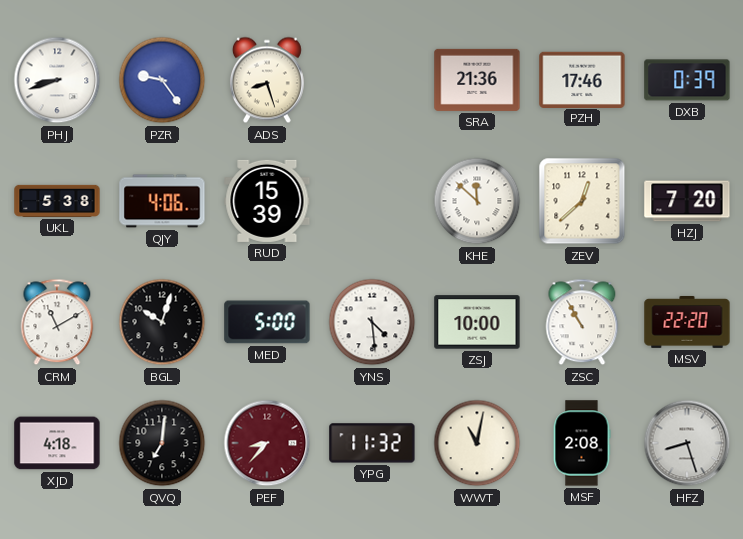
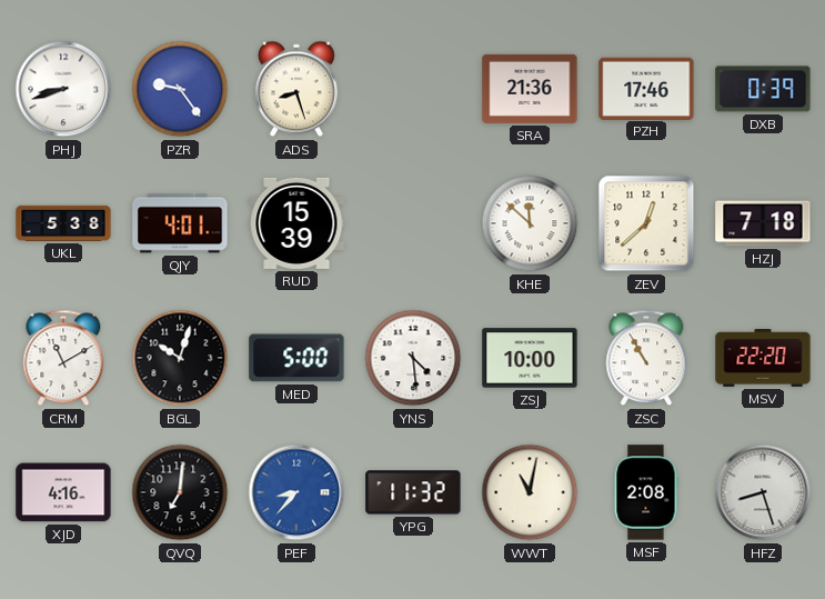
QJY: 4:06 -> 4:01 (180, 223)
HZJ: 7:20 -> 7:18 (763, 223)
XJD: 4:18 -> 4:16 (63, 492)
PEF dial: burgundy -> blue (296, 492)
